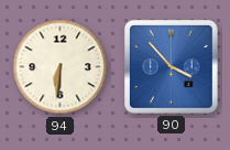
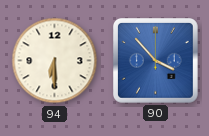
94: 6:31 -> 6:30 (55, 61)
